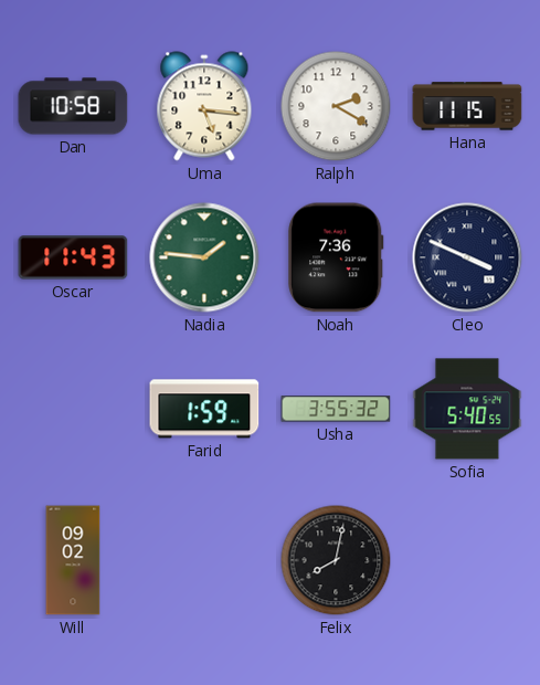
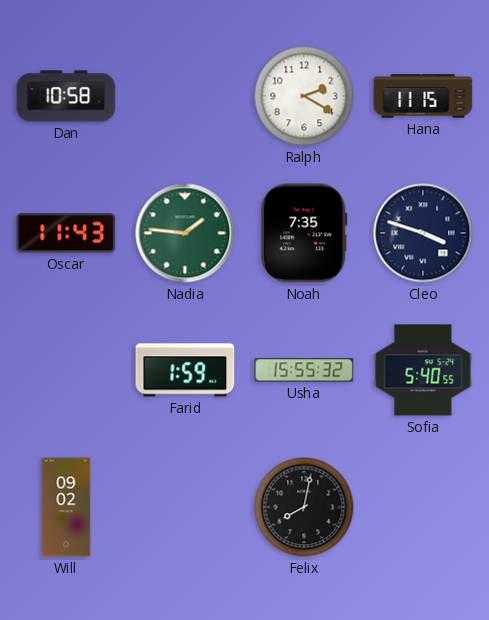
Uma: 5:16 -> none (204, 106)
Noah: 7:36 -> 7:35 (304, 233)
Cleo: 3:49 -> 3:48 (423, 233)
Usha: 3:55 -> 15:55 (304, 370)
